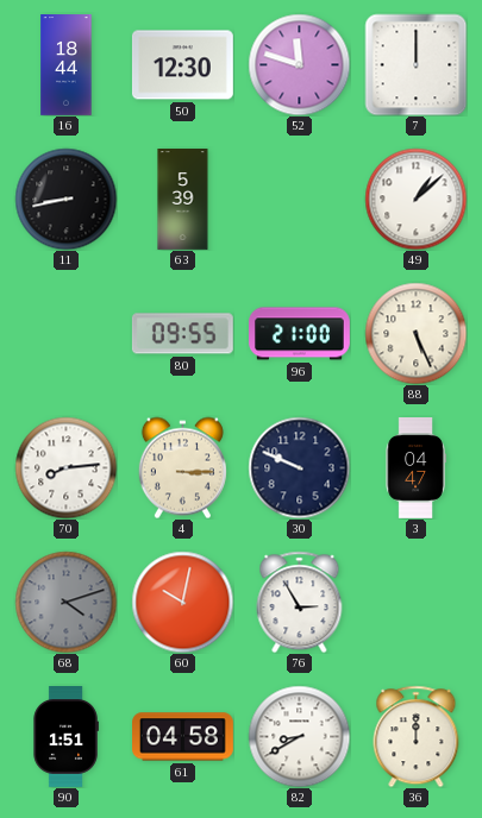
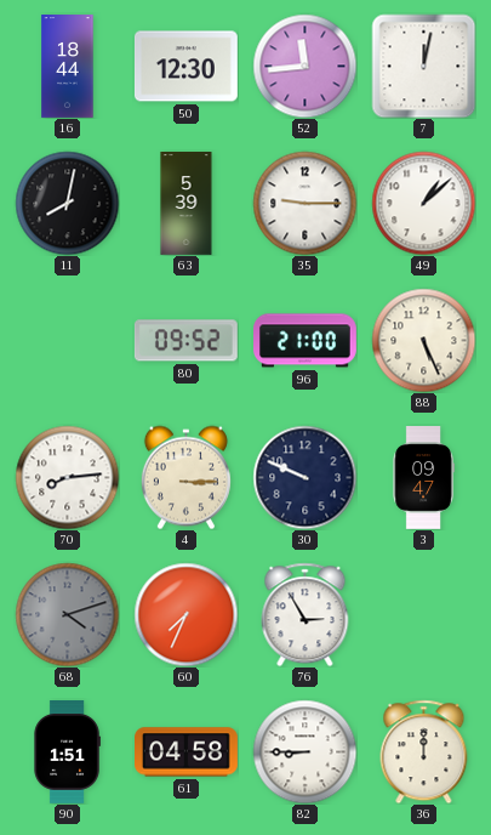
52: 11:48 -> 11:44 (304, 66)
7: 12:00 -> 12:02 (423, 66)
11: 8:43 -> 8:02 (67, 203)
35: none -> 9:15 (304, 203)
80: 09:55 -> 09:52 (185, 341)
3: 04:47 -> 09:47 (423, 478)
60: 10:02 -> 7:34 (185, 614)
82: 8:40 -> 8:45 (304, 751)
